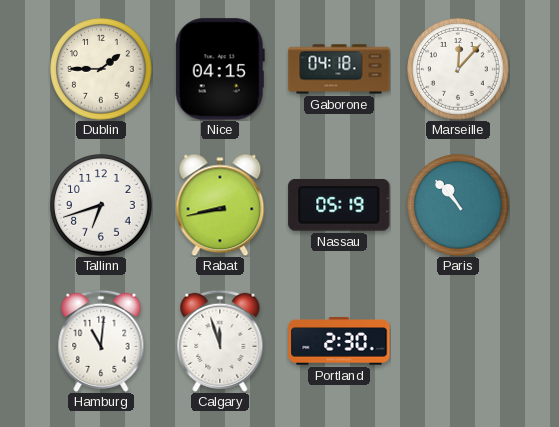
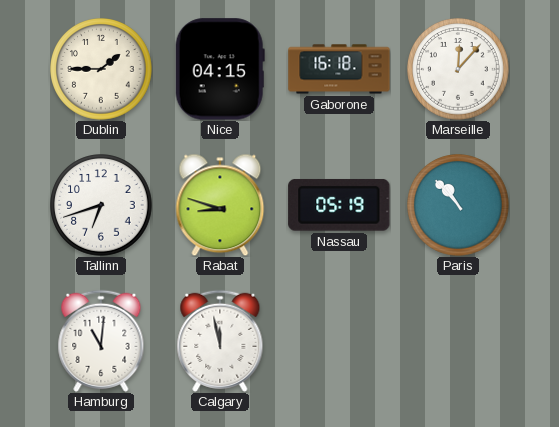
Gaborone: 04:18 -> 16:18 (339, 69)
Rabat: 8:43 -> 8:48 (220, 205)
Calgary: 11:57 -> 11:58 (220, 341)
Portland: 2:30 -> none (339, 341)
